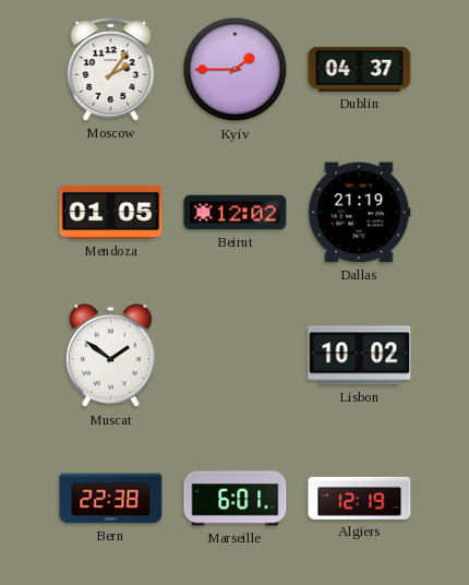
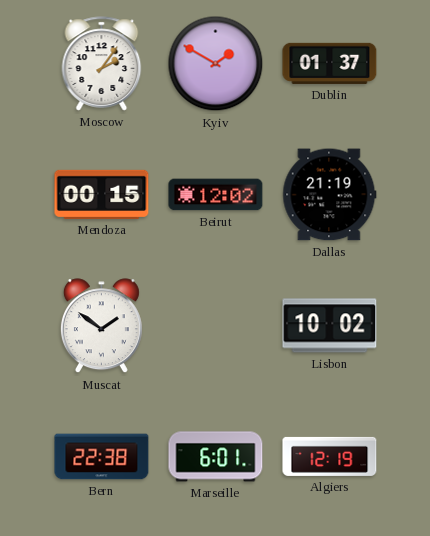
Kyiv: 1:45 -> 1:50 (216, 64)
Dublin: 04:37 -> 01:37 (330, 63)
Mendoza: 01:05 -> 00:15 (102, 194)
